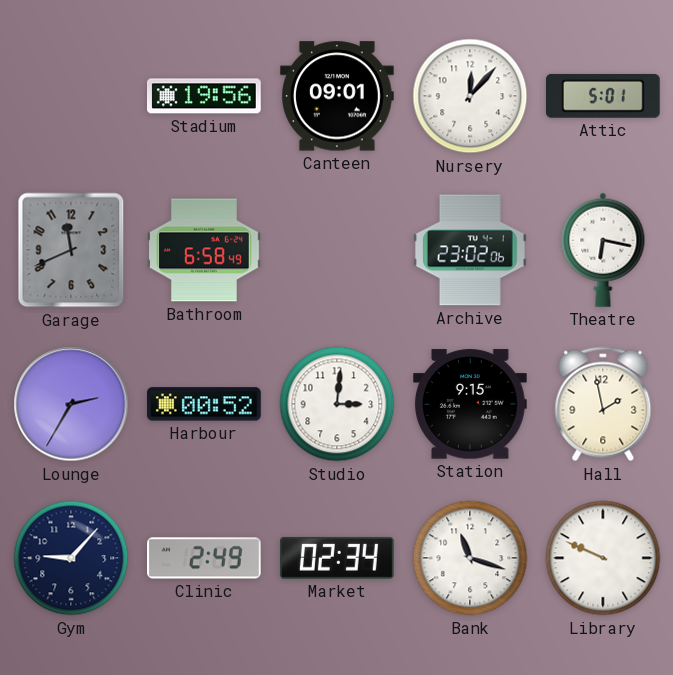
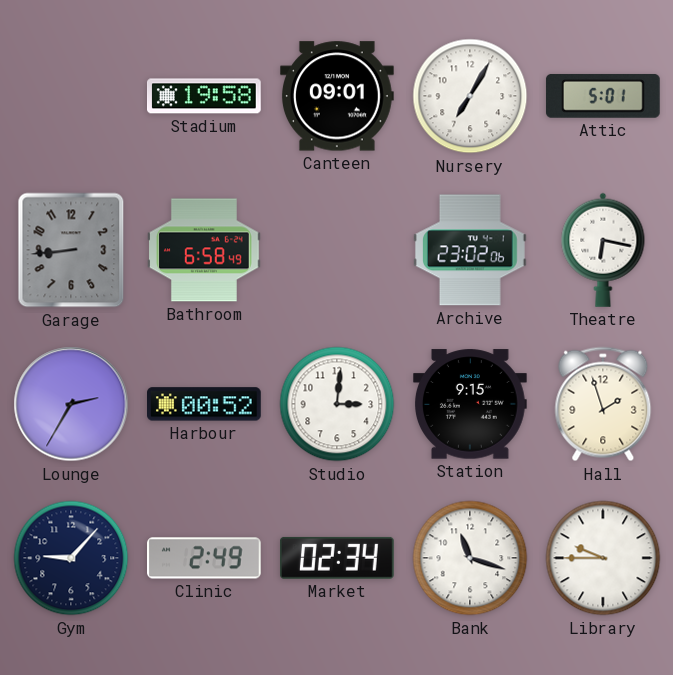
Stadium: 19:56 -> 19:58 (205, 96)
Nursery: 12:07 -> 7:05 (470, 96)
Garage: 11:41 -> 8:44 (71, 250)
Hall: 1:58 -> 1:57 (603, 404)
Library: 9:49 -> 9:45 (603, 558)
